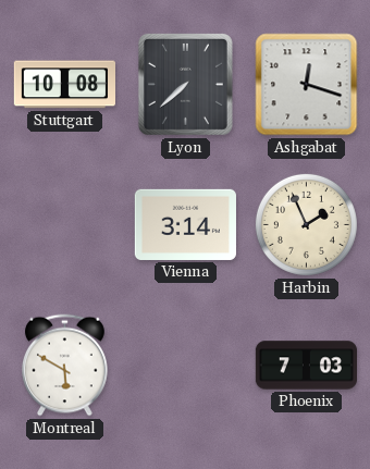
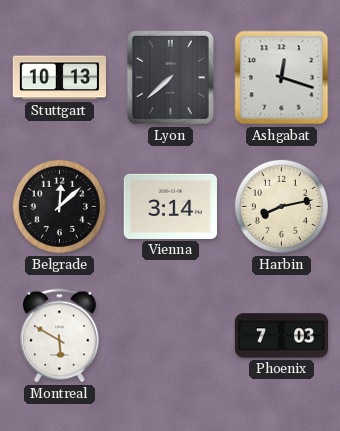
Stuttgart: 10:08 -> 10:13 (59, 78)
Belgrade: none -> 12:08 (59, 206)
Harbin: 1:56 -> 8:13 (281, 206)
